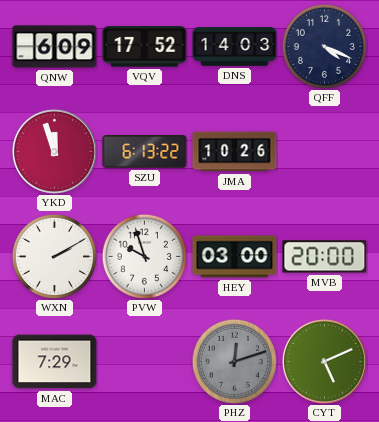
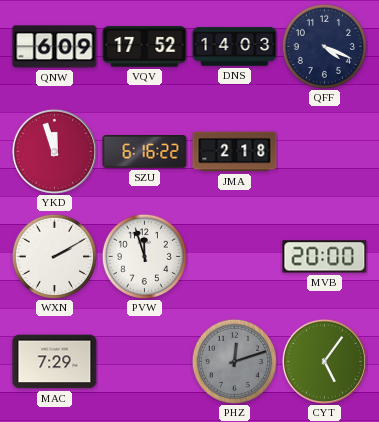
SZU: 6:13 -> 6:16 (145, 152)
JMA: 10:26 -> 2:18 (235, 152)
PVW: 9:57 -> 11:57 (144, 256)
HEY: 03:00 -> none (235, 257)
CYT: 5:11 -> 5:06 (324, 361)
